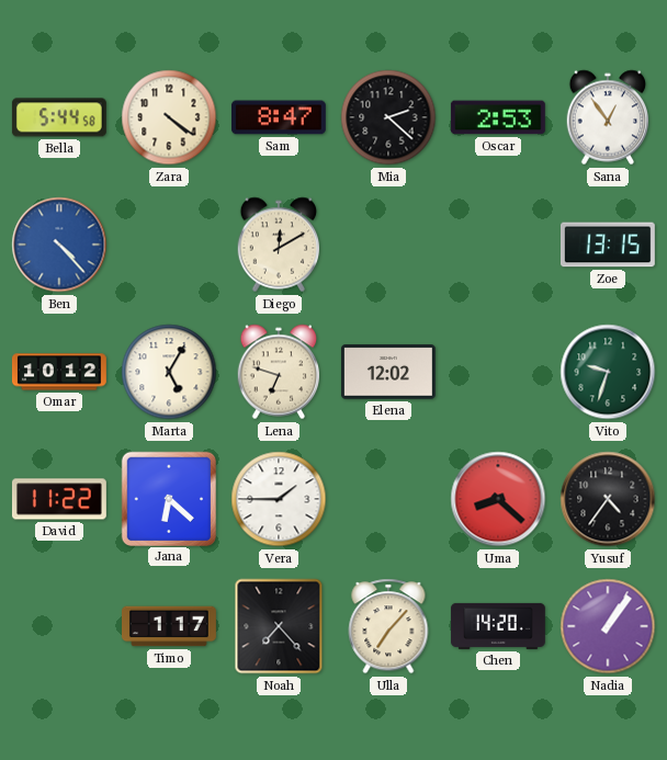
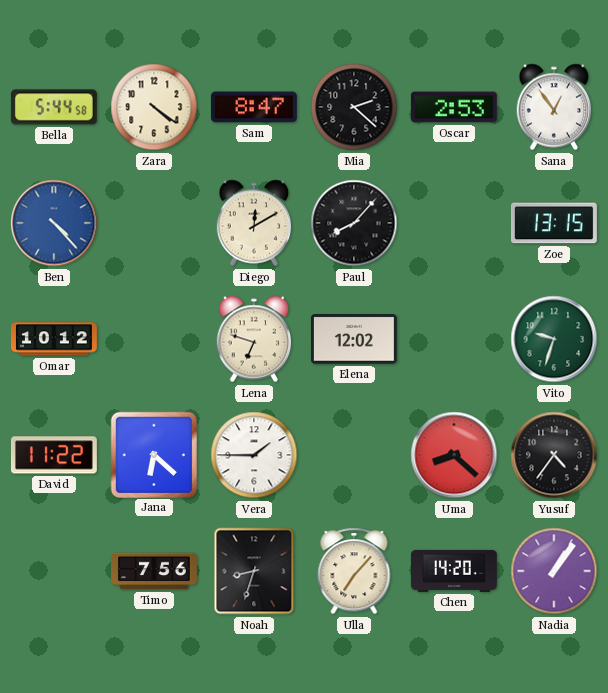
Paul: none -> 8:07 (354, 223)
Marta: 5:05 -> none (169, 372)
Timo: 1:17 -> 7:56 (155, 571)
Noah: 7:23 -> 8:33 (254, 571)
